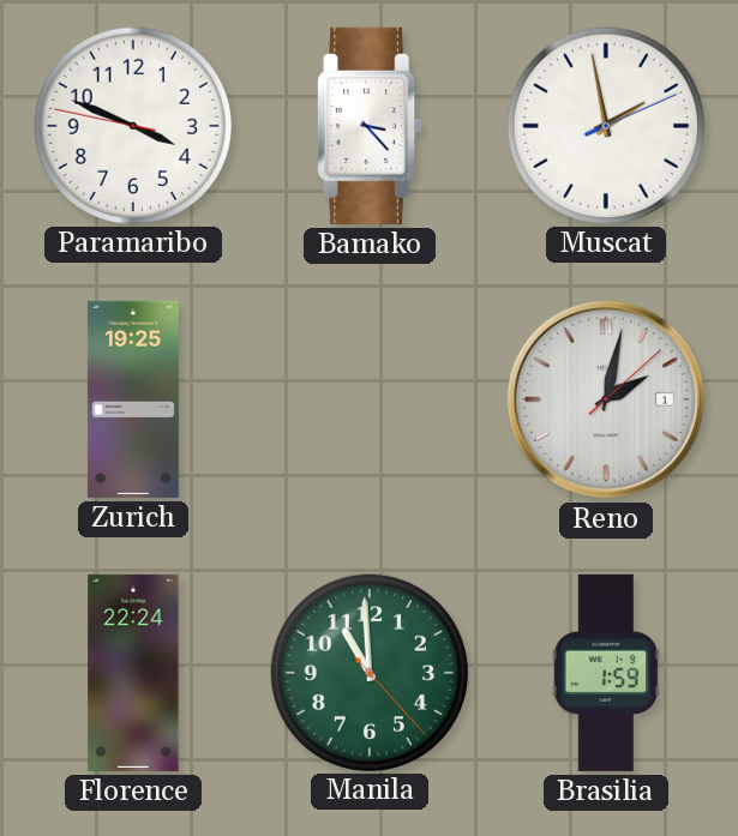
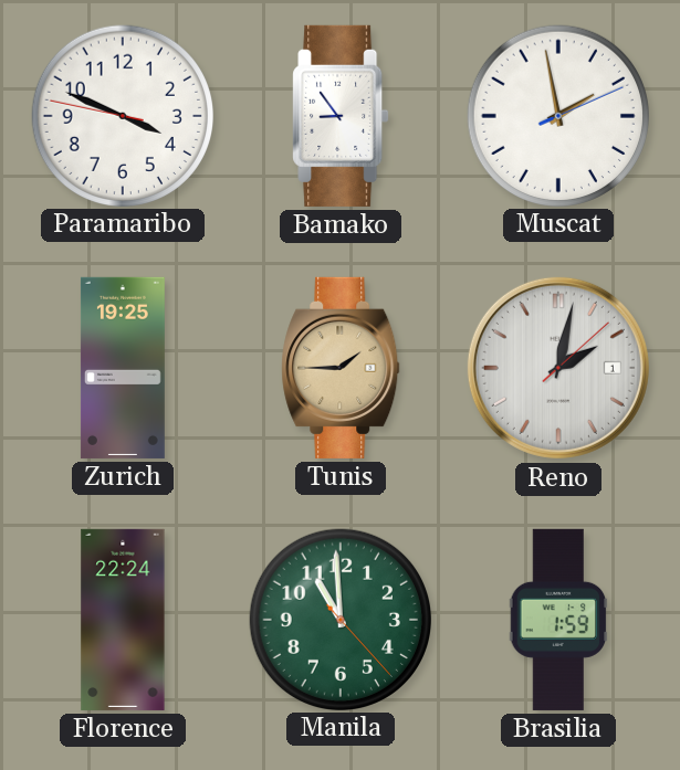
Bamako: 3:23 -> 8:54 (341, 116)
Tunis: none -> 1:45 (341, 368)
